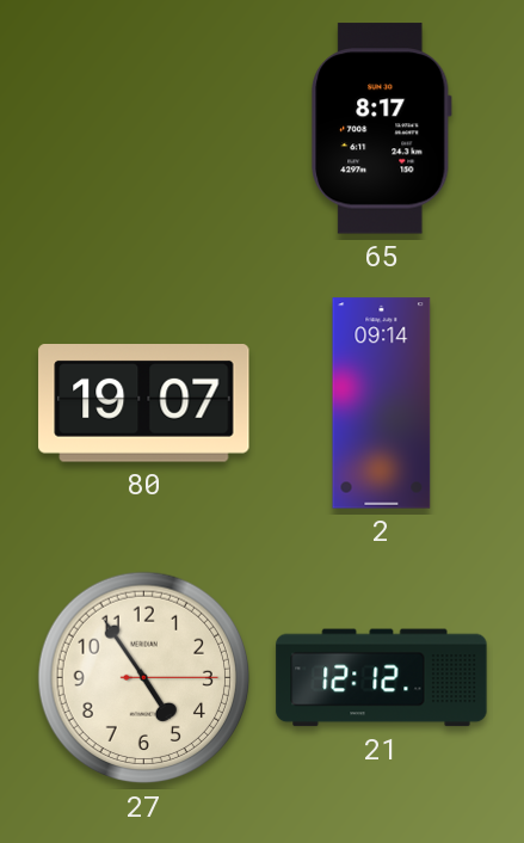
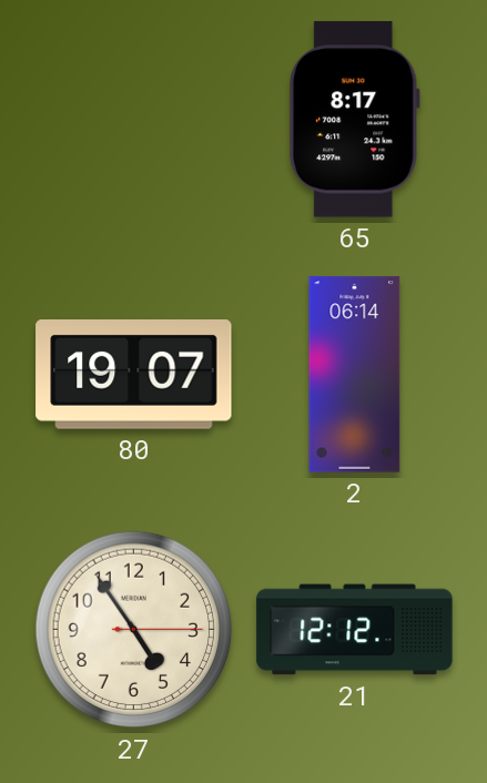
2: 09:14 -> 06:14 (355, 375)
